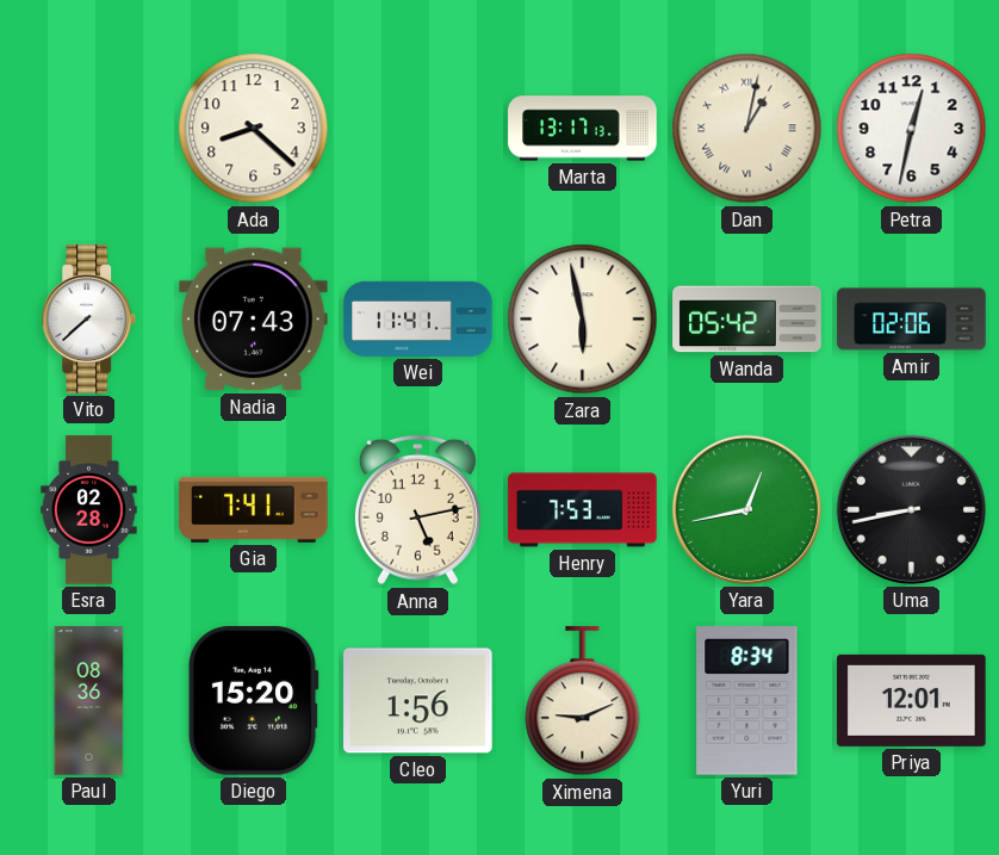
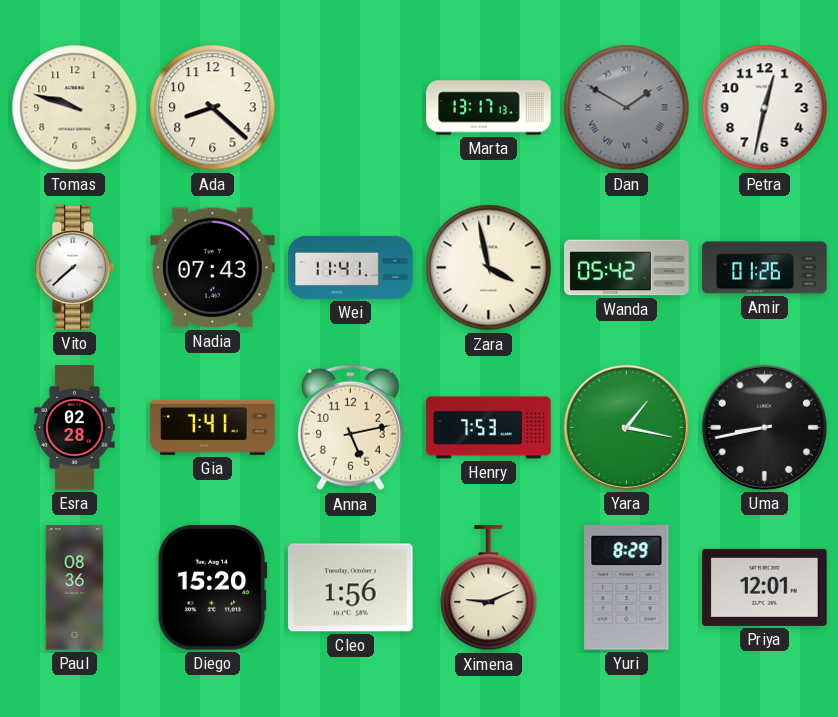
Tomas: none -> 9:48 (75, 108)
Dan: 1:02 -> 1:50 (627, 108)
Dan dial: cream -> grey (627, 108)
Zara: 5:58 -> 3:58 (489, 268)
Amir: 02:06 -> 01:26 (765, 268)
Yara: 12:43 -> 1:17 (626, 427)
Yuri: 8:34 -> 8:29 (627, 588)
